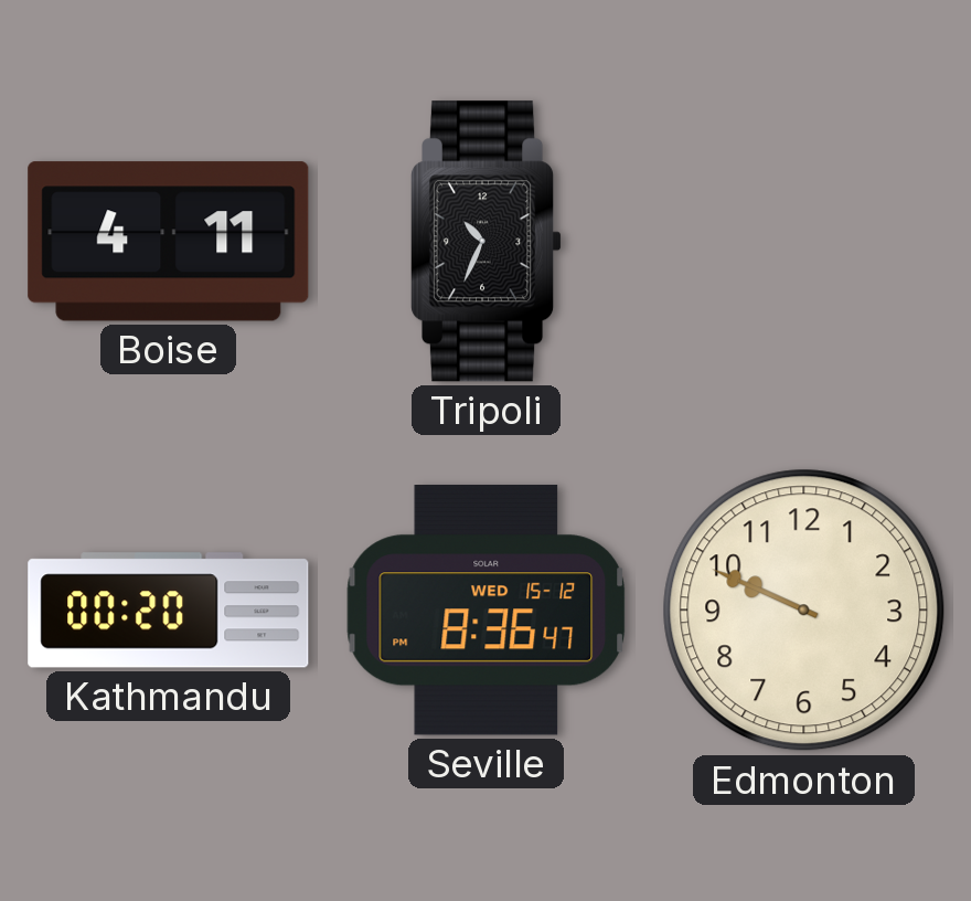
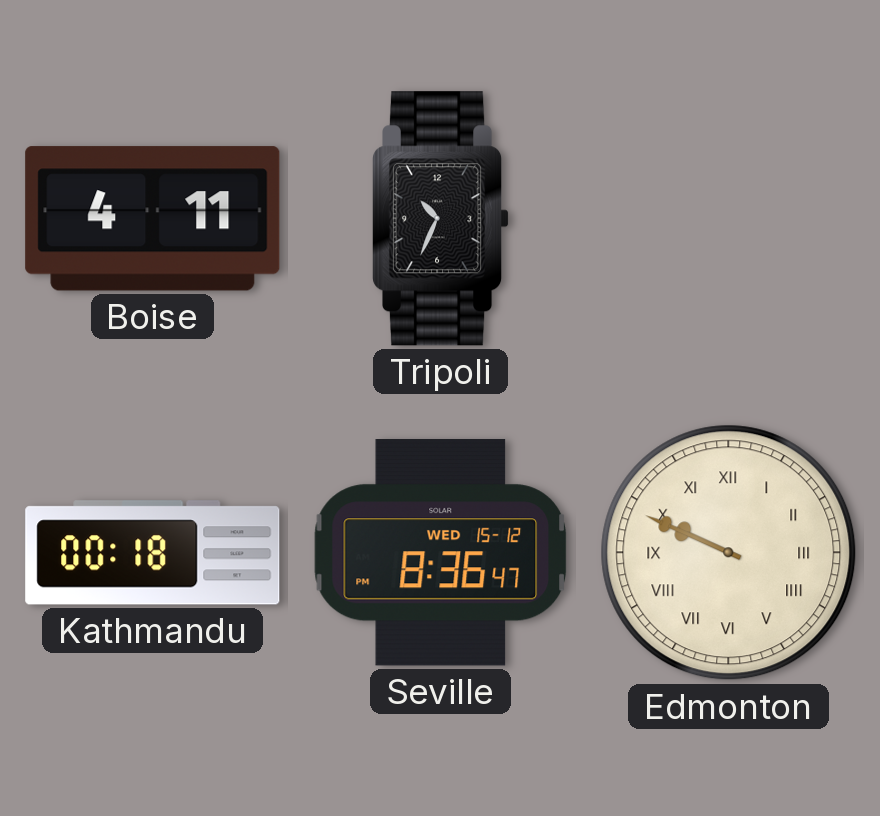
Kathmandu: 00:20 -> 00:18 (153, 553)
Edmonton numerals: Arabic -> Roman (729, 553)
